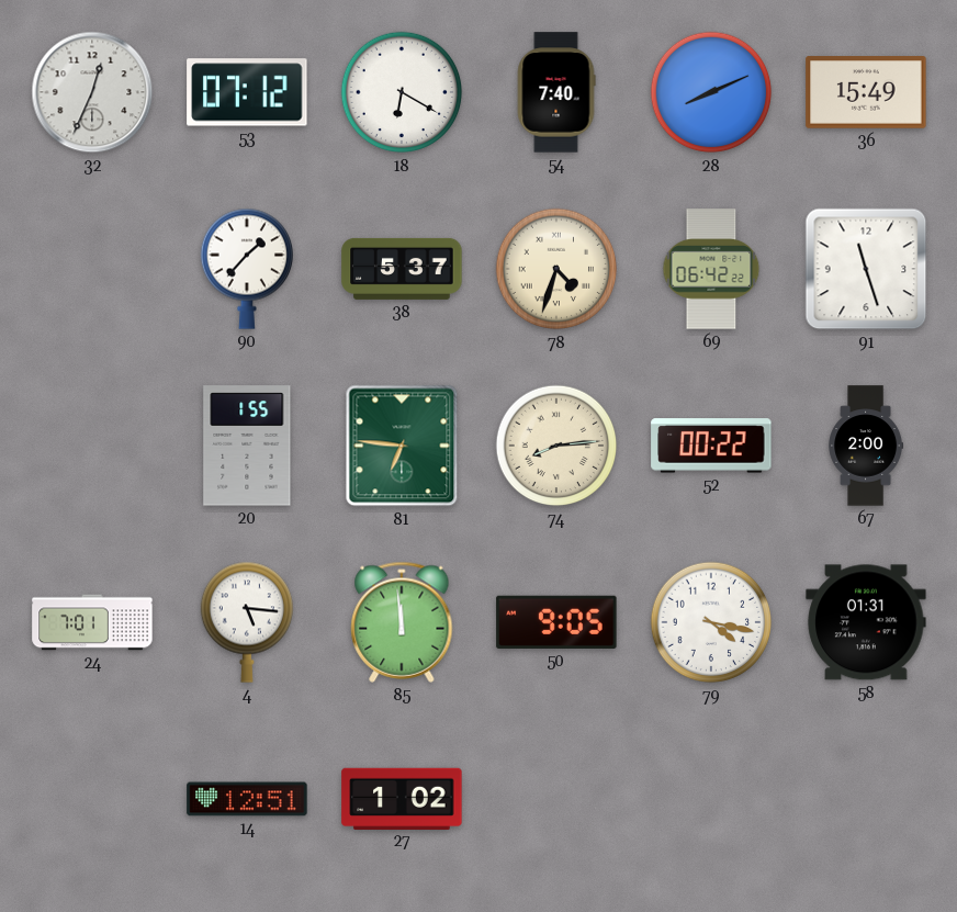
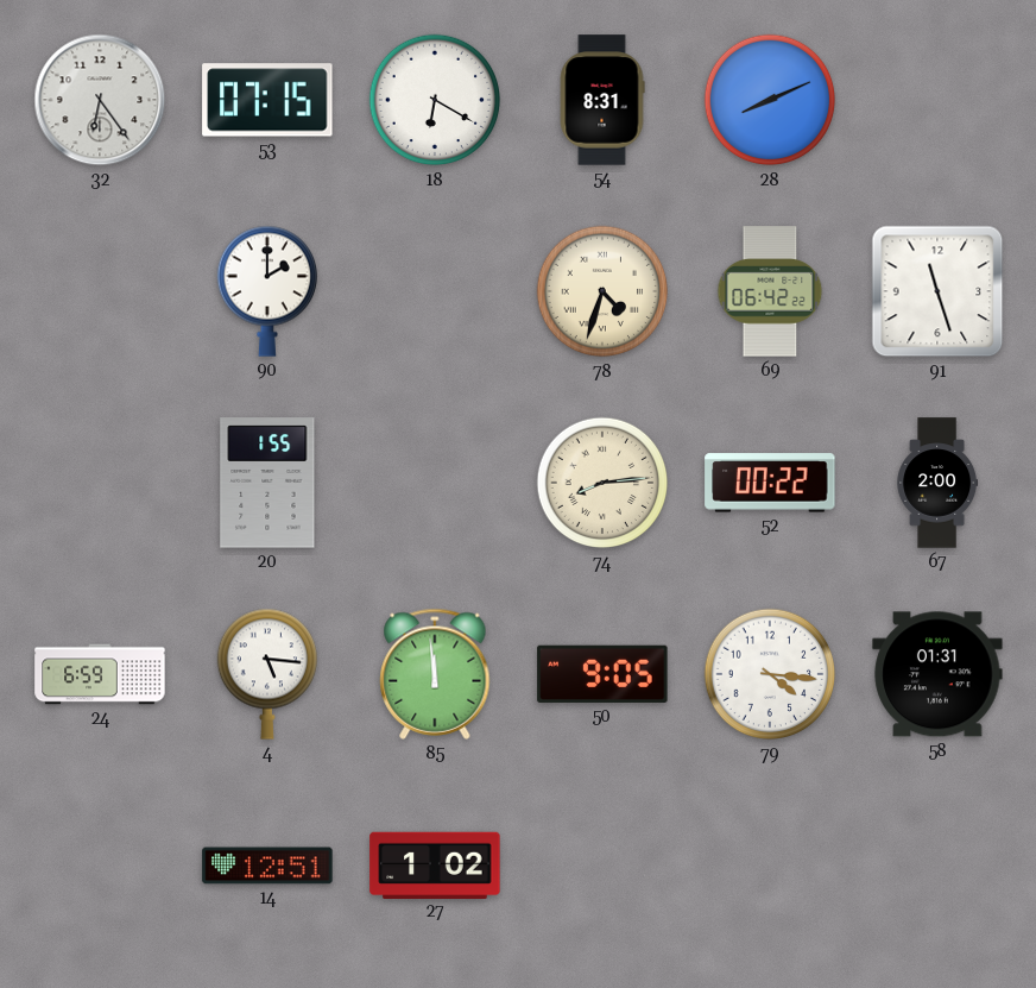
32: 12:34 -> 6:24 (100, 100)
53: 07:12 -> 07:15 (267, 100)
54: 7:40 -> 8:31 (602, 100)
36: 15:49 -> none (866, 92)
90: 1:37 -> 2:00 (266, 291)
38: 5:37 -> none (402, 269)
81: 6:46 -> none (402, 446)
24: 7:01 -> 6:59 (100, 674)
79: 4:17 -> 4:16 (770, 674)
